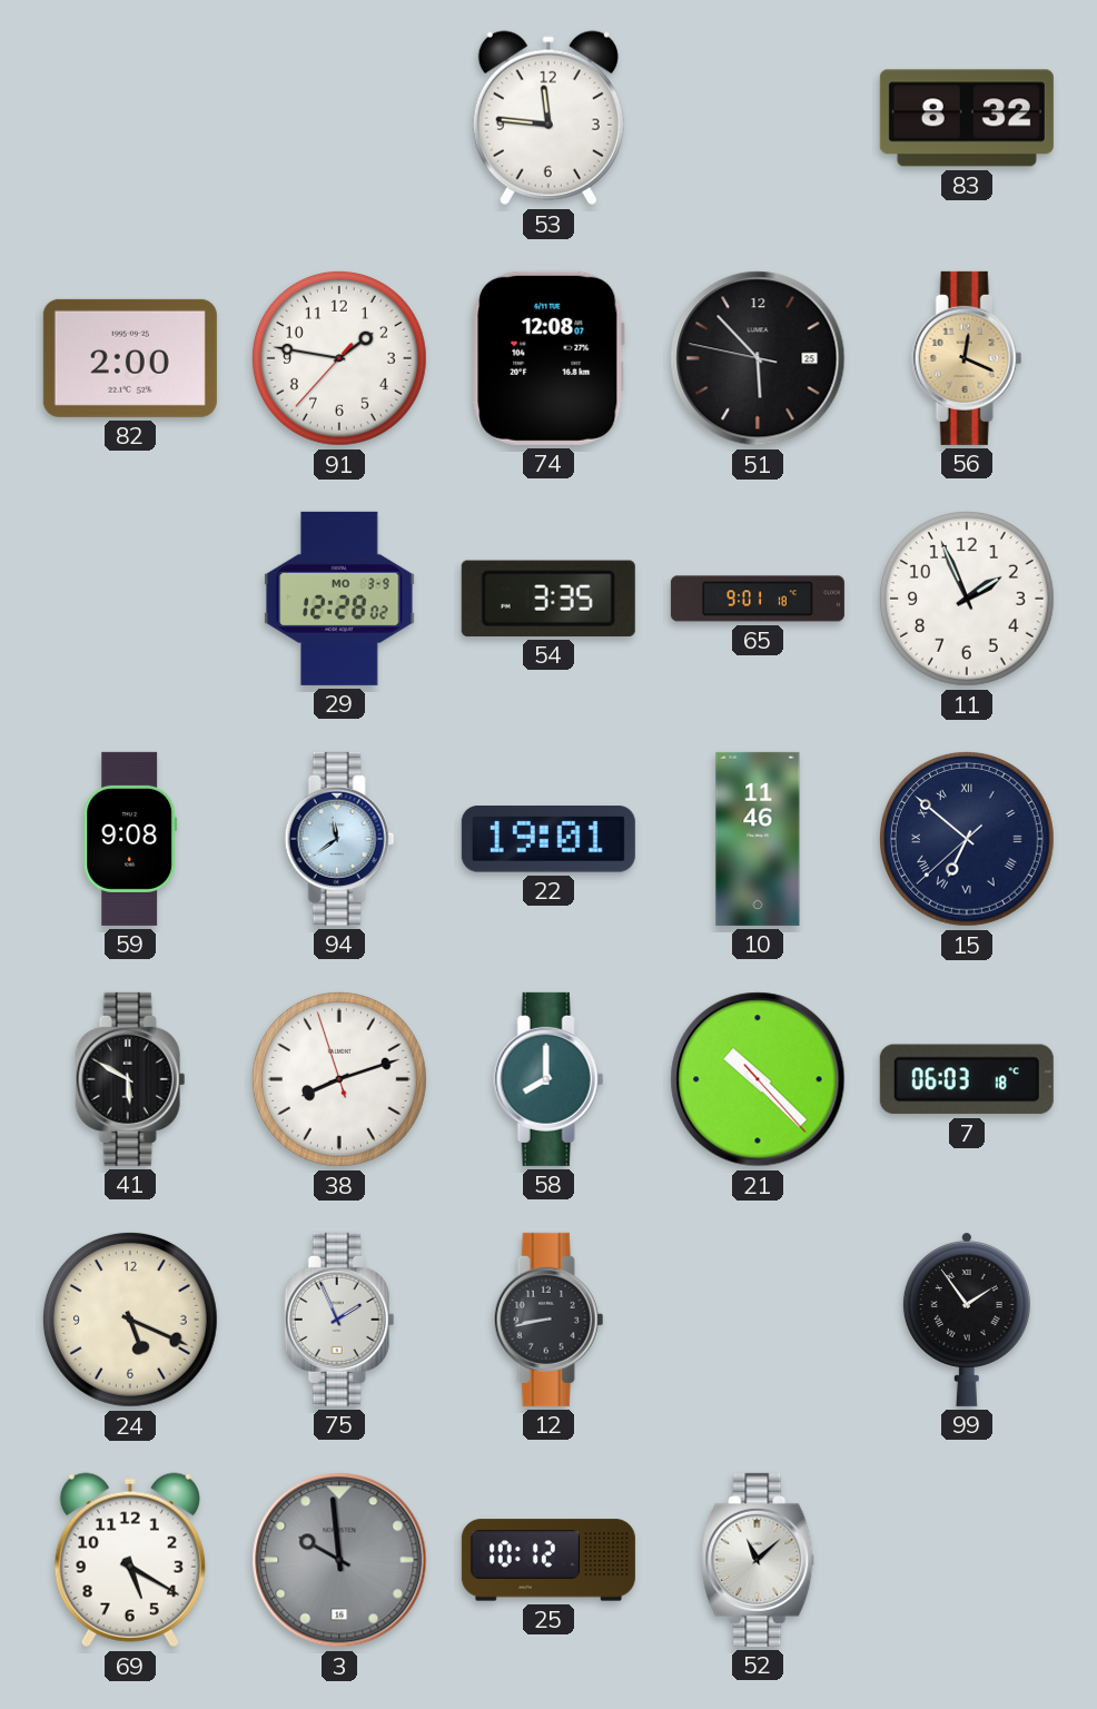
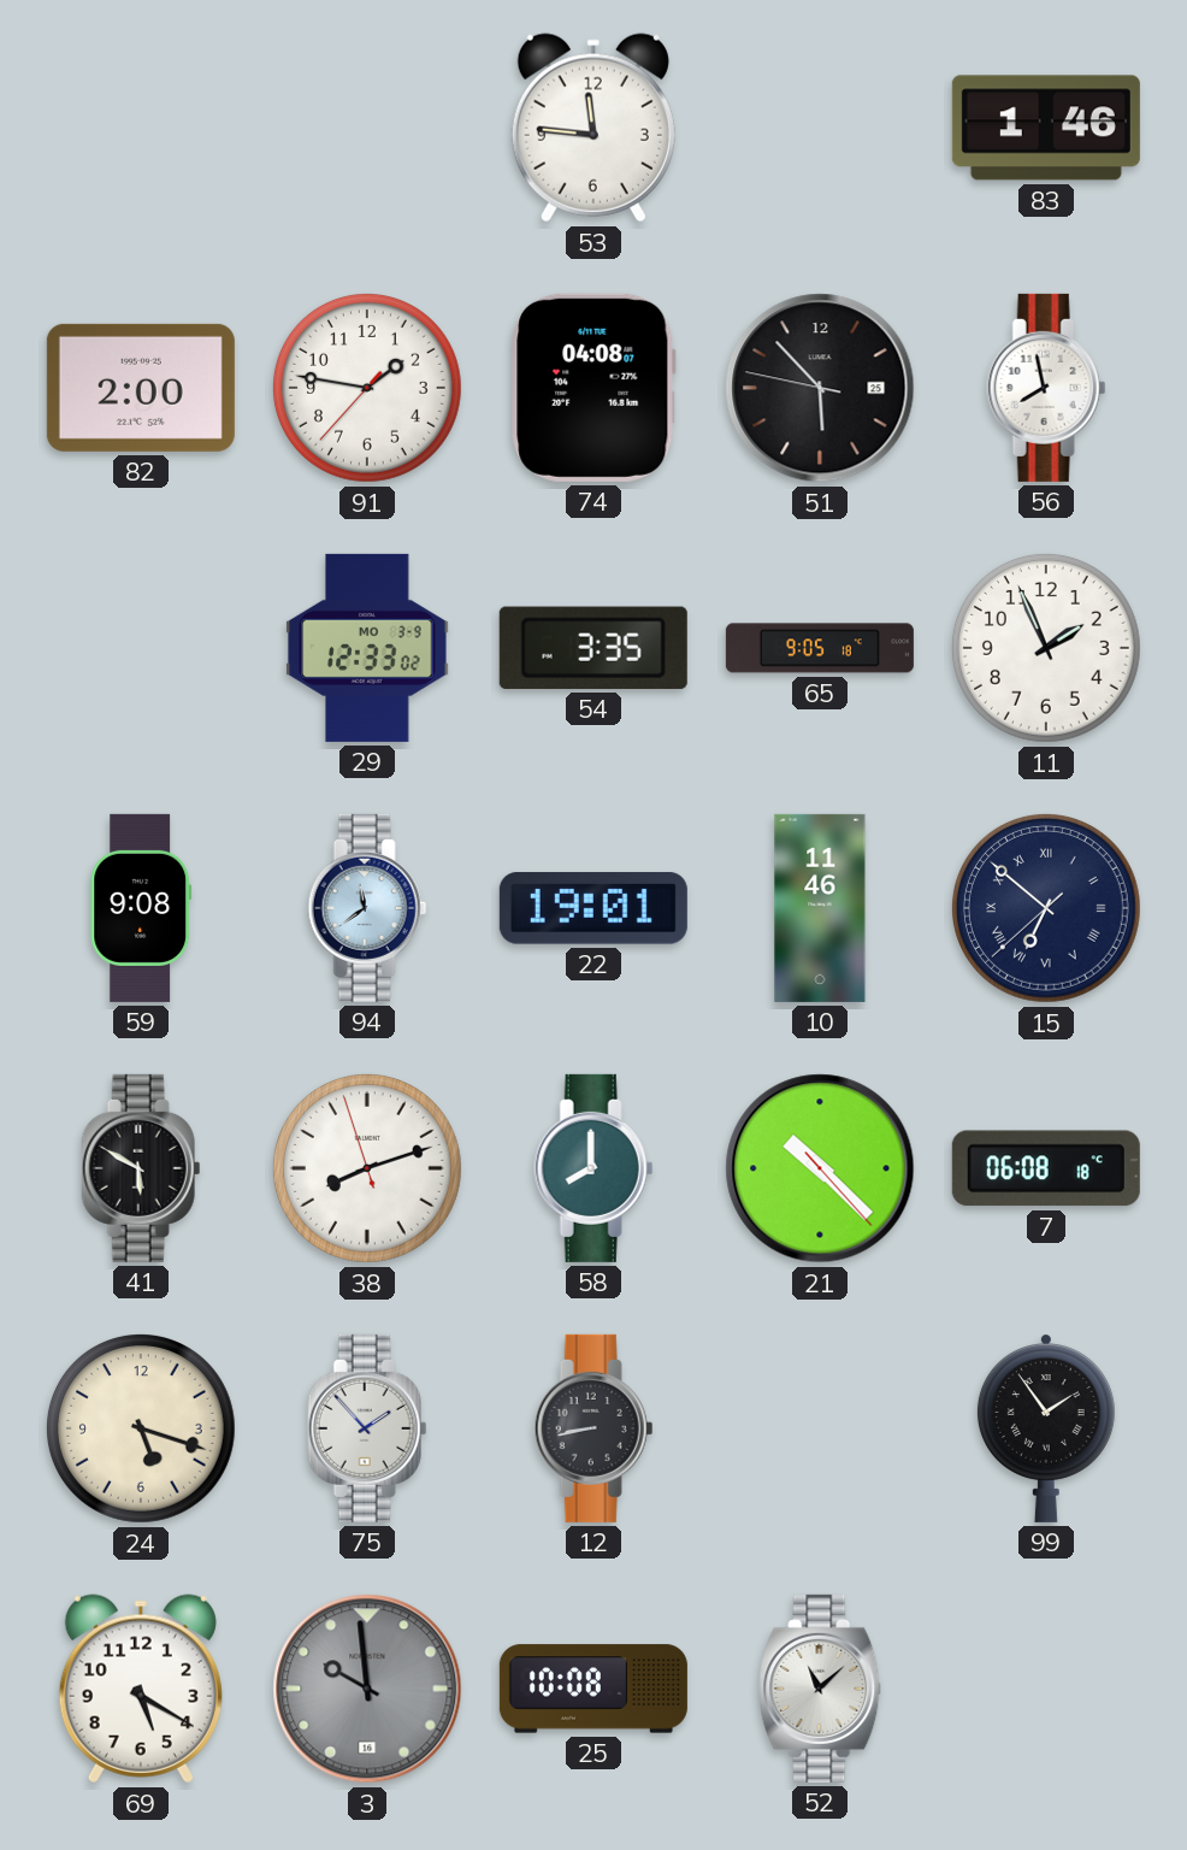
83: 8:32 -> 1:46 (1046, 128)
74: 12:08 -> 04:08 (593, 388)
56: 12:19 -> 7:58 (1046, 388)
56 dial: champagne -> white (1046, 388)
29: 12:28 -> 12:33 (367, 648)
65: 9:01 -> 9:05 (820, 648)
7: 06:03 -> 06:08 (1046, 1168)
24: 5:19 -> 5:18 (141, 1428)
75: 1:56 -> 1:53 (367, 1428)
25: 10:12 -> 10:08 (593, 1689)
